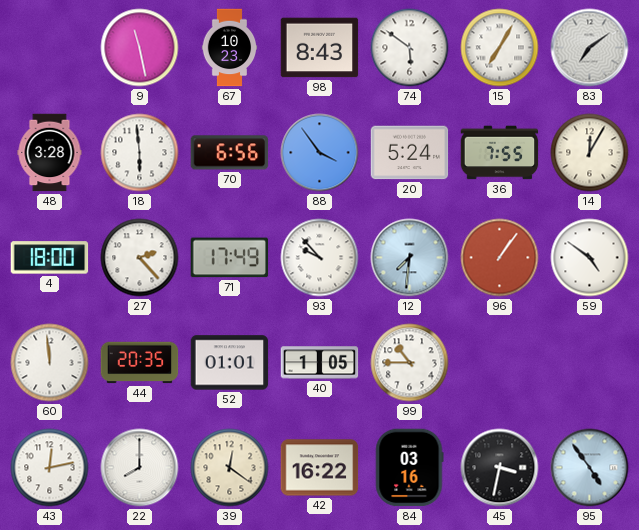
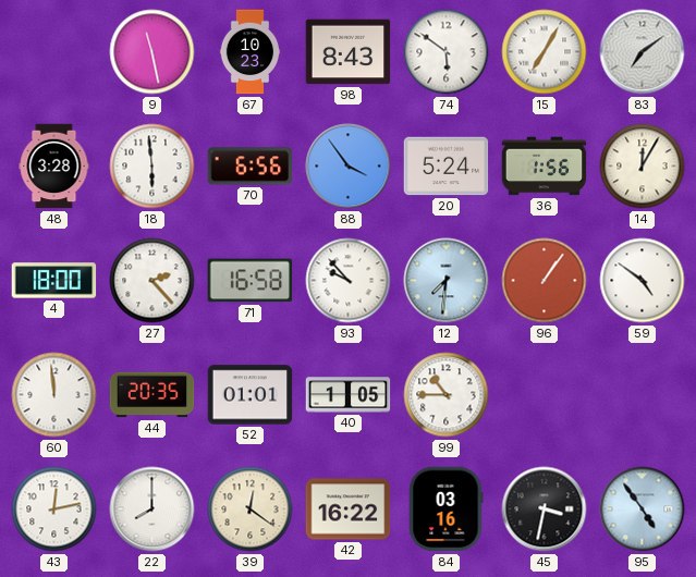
36: 7:55 -> 1:56 (545, 167)
71: 17:49 -> 16:58 (251, 281)
